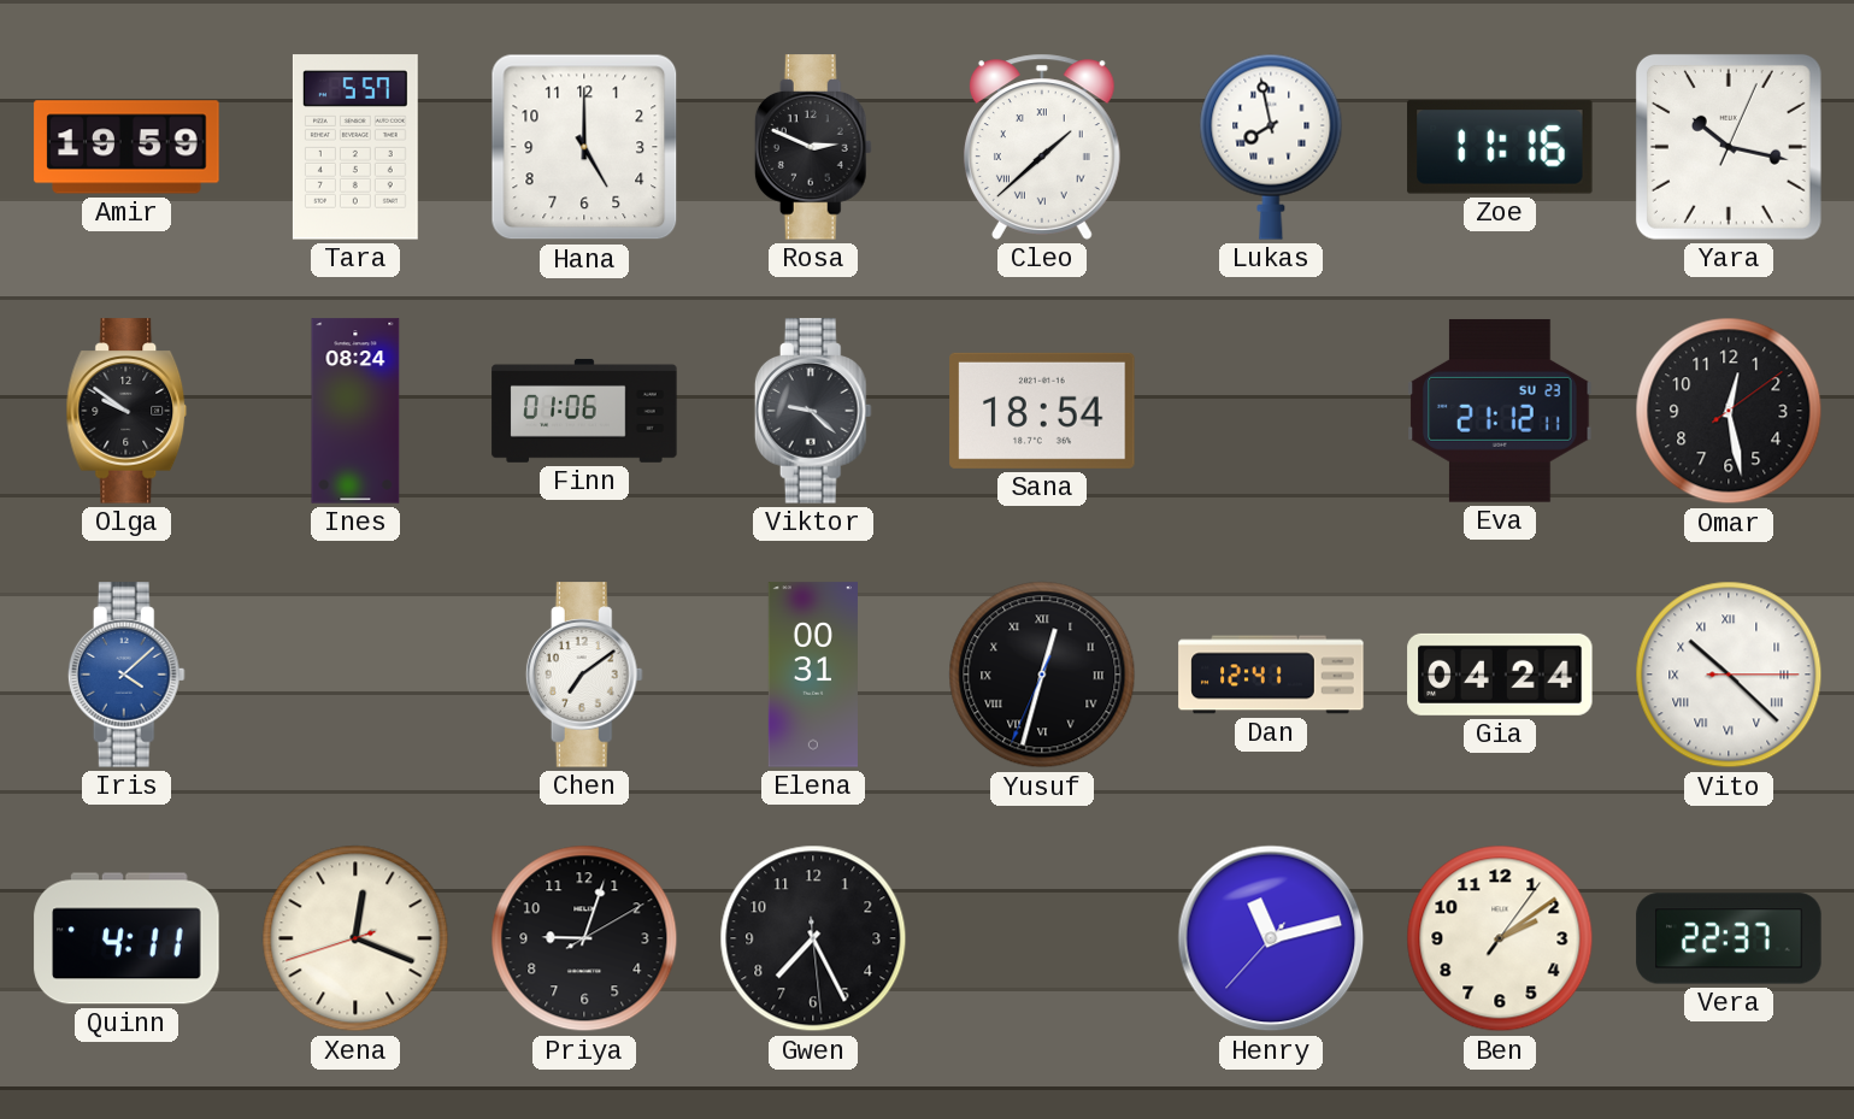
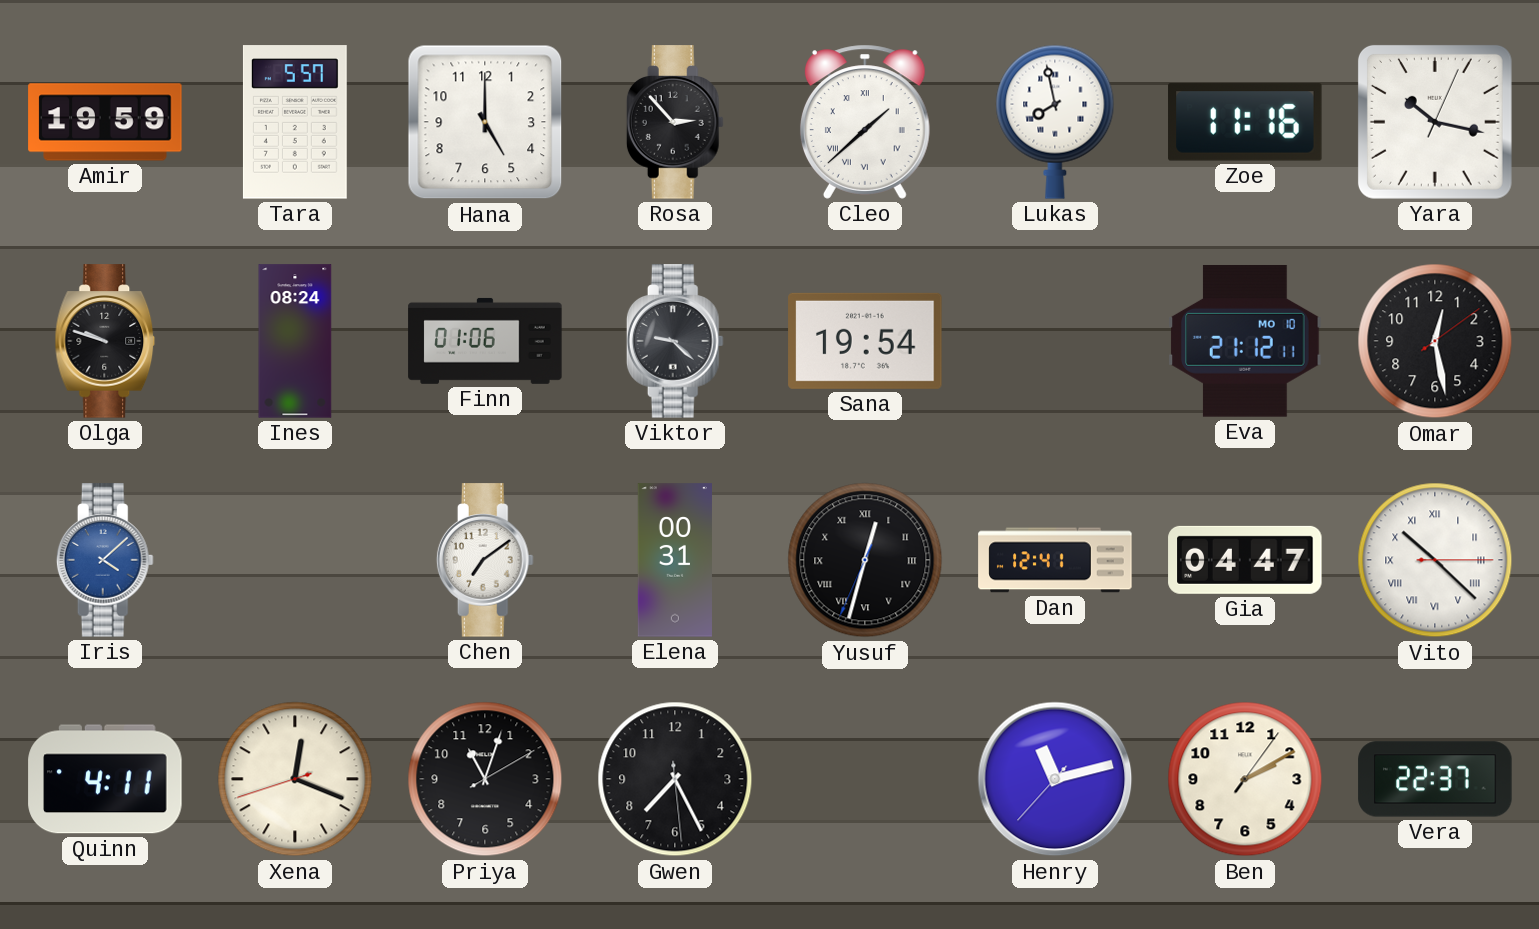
Rosa: 2:49 -> 2:53 (675, 122)
Olga: 9:51 -> 9:48 (105, 341)
Sana: 18:54 -> 19:54 (865, 341)
Eva date: SU 23 -> MO 10 (1245, 341)
Gia: 04:24 -> 04:47 (1245, 560)
Priya: 9:03 -> 11:03 (485, 779)
Ben: 2:09 -> 2:10 (1245, 779)
